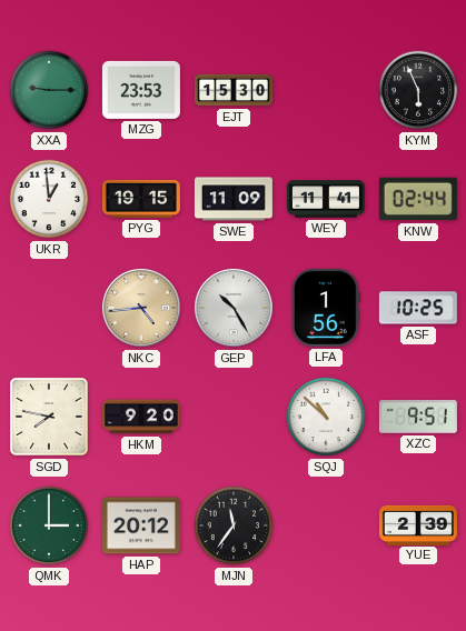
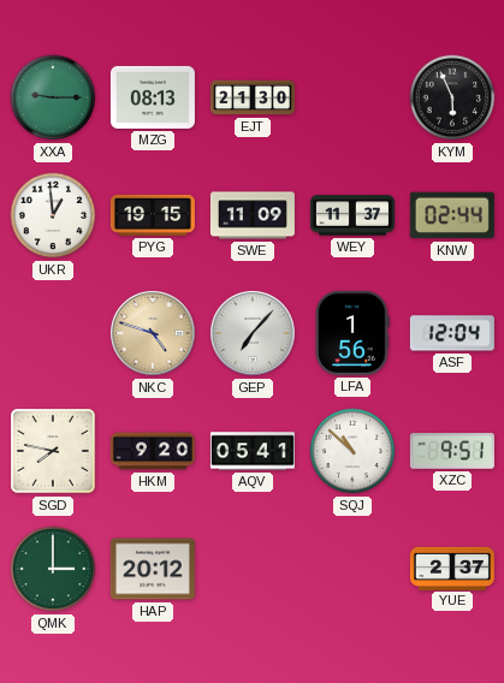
MZG: 23:53 -> 08:13 (153, 97)
EJT: 15:30 -> 21:30 (253, 97)
WEY: 11:41 -> 11:37 (352, 215)
NKC: 4:44 -> 4:48 (153, 333)
GEP: 10:25 -> 7:07 (253, 333)
ASF: 10:25 -> 12:04 (452, 333)
AQV: none -> 05:41 (253, 451)
MJN: 11:36 -> none (234, 525)
YUE: 2:39 -> 2:37 (452, 568)
